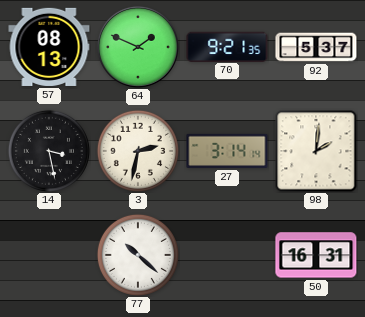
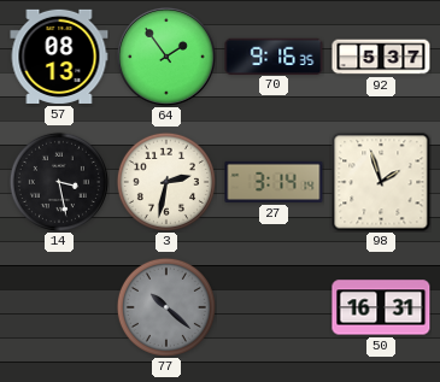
64: 1:49 -> 1:54 (166, 57)
70: 9:21 -> 9:16 (274, 55)
98: 2:01 -> 1:57 (381, 182)
77 dial: white -> grey (166, 307)
